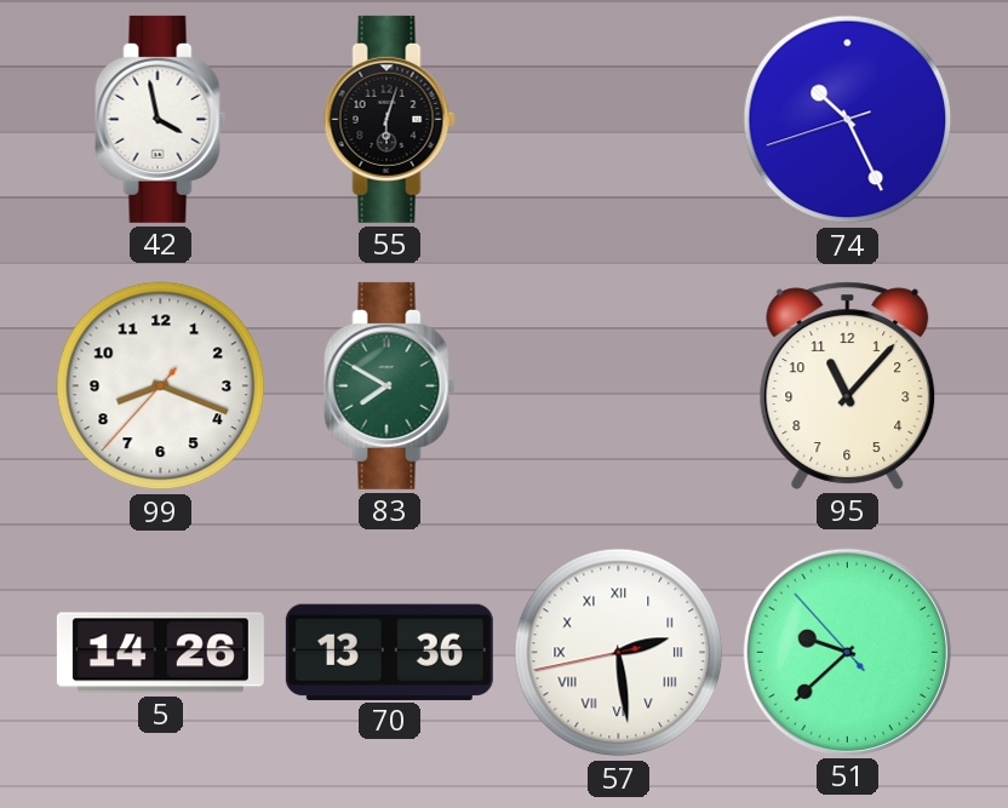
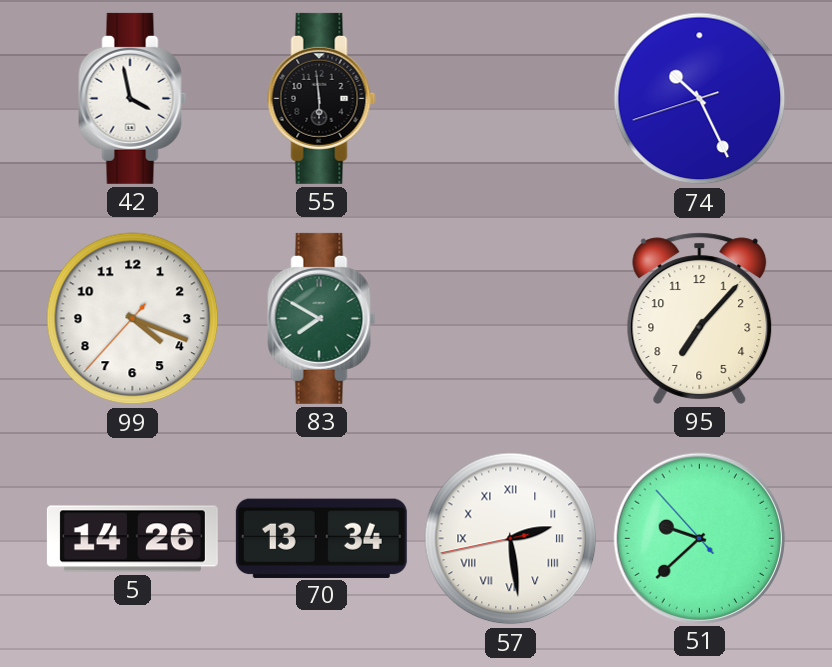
55: 6:03 -> 5:59 (322, 98)
99: 8:18 -> 4:18 (133, 319)
95: 11:07 -> 7:07 (700, 318)
70: 13:36 -> 13:34 (321, 538)
